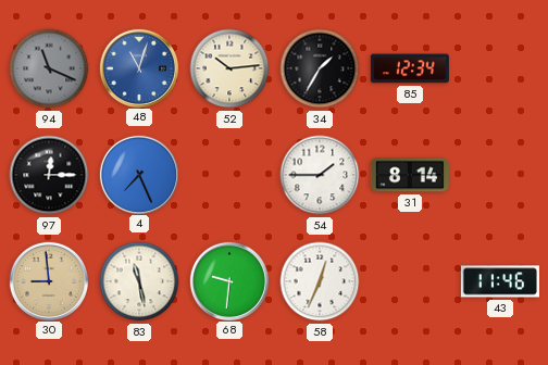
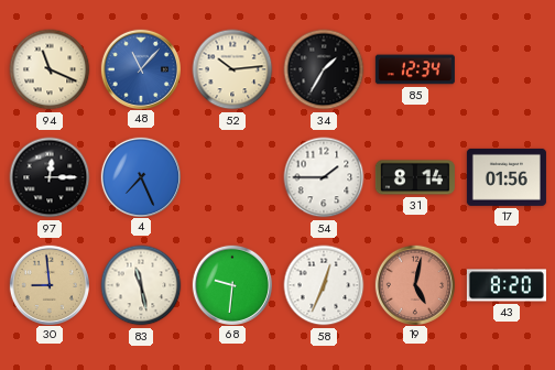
94 dial: grey -> cream (50, 69)
48: 11:03 -> 11:07 (140, 68)
17: none -> 01:56 (507, 177)
19: none -> 5:02 (414, 284)
43: 11:46 -> 8:20 (507, 285)
